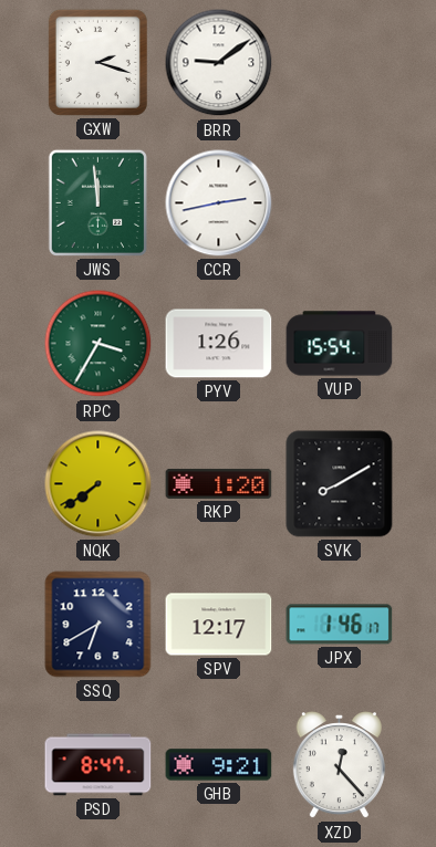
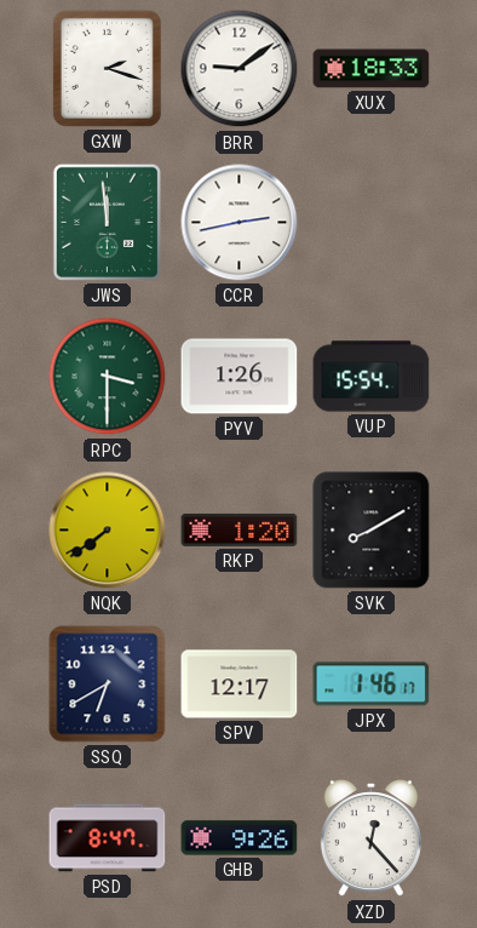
XUX: none -> 18:33 (372, 69)
RPC: 3:35 -> 3:30 (108, 377)
GHB: 9:21 -> 9:26 (240, 838)
